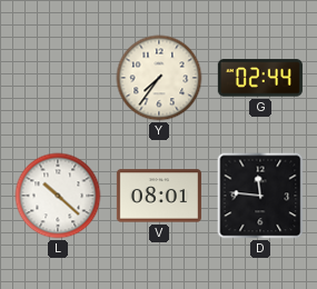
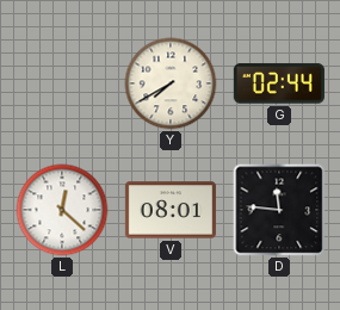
Y: 7:36 -> 7:40 (171, 83)
L: 10:22 -> 12:22 (62, 210)
